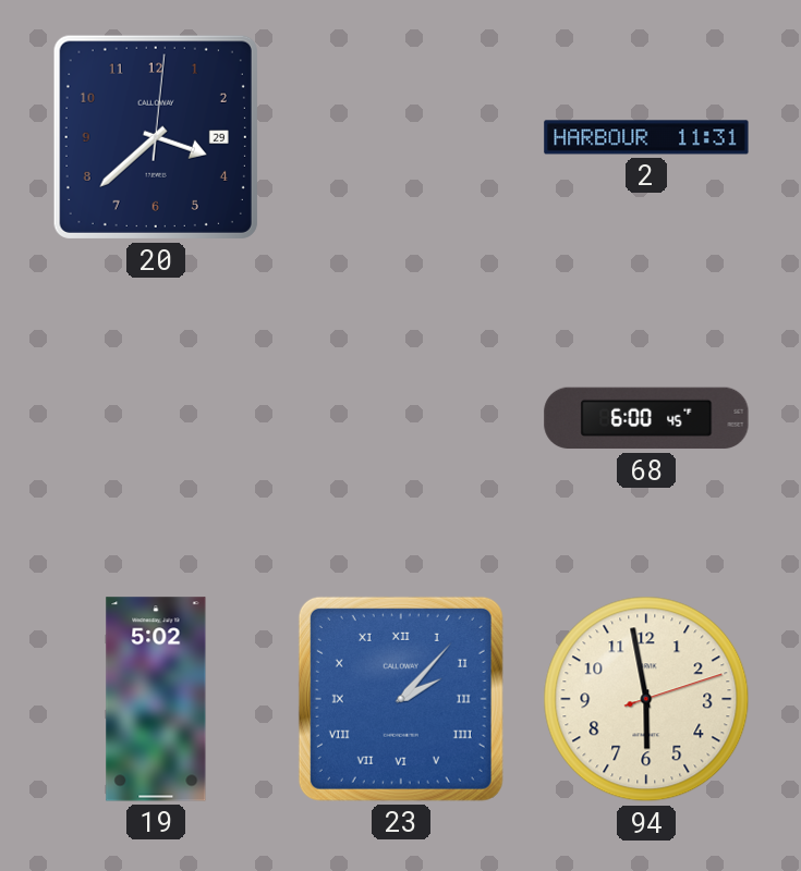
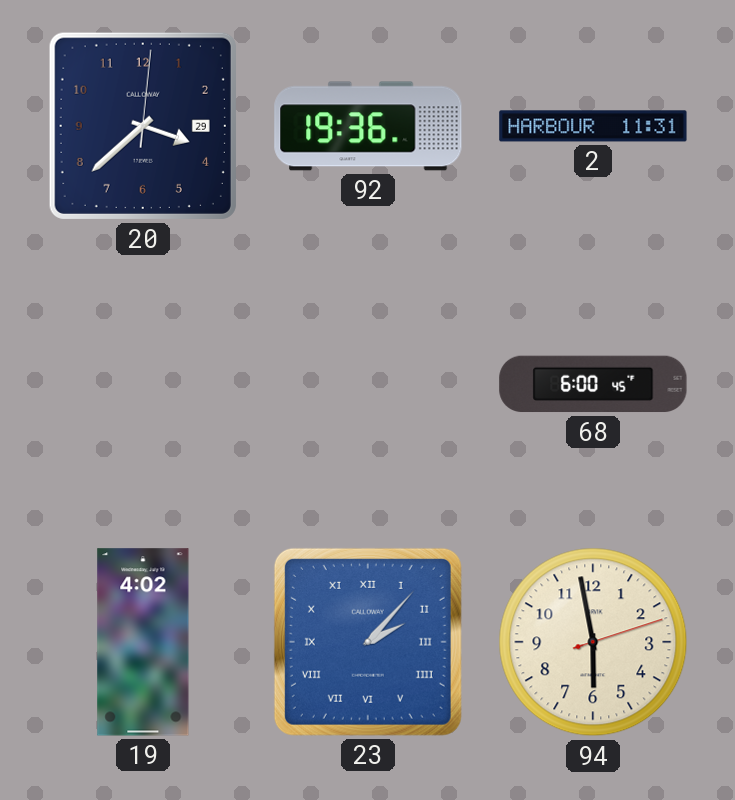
92: none -> 19:36 (368, 126)
19: 5:02 -> 4:02 (143, 642)
